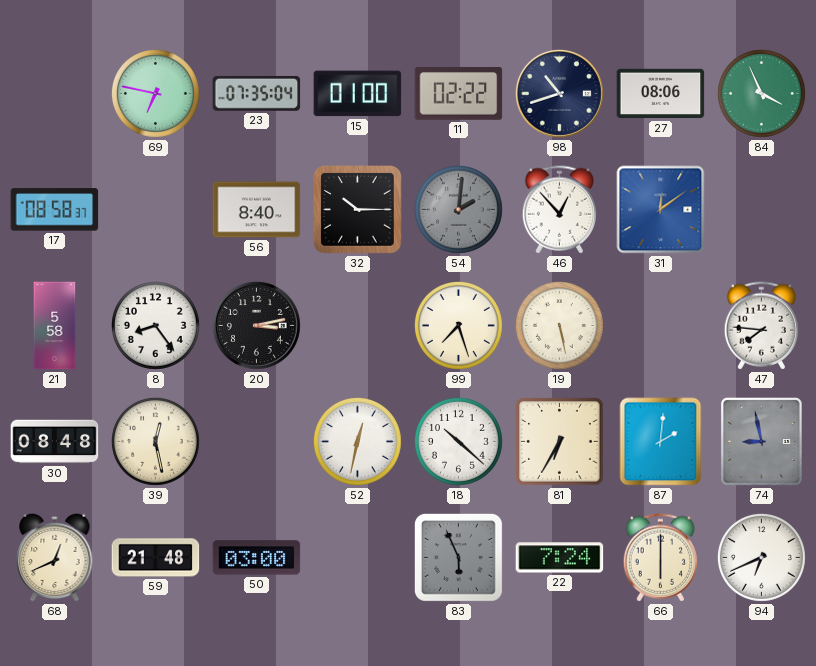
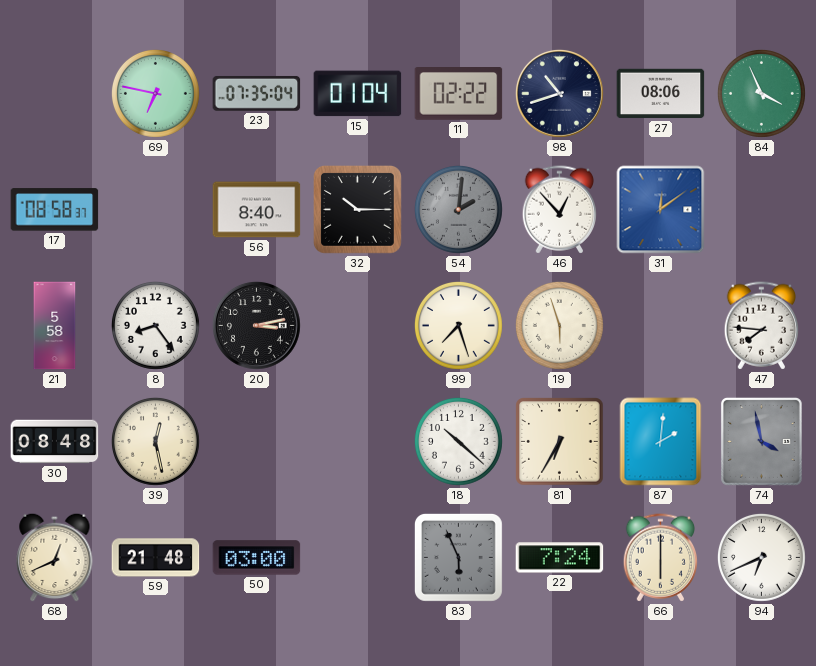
15: 01:00 -> 01:04 (358, 94)
19: 5:28 -> 5:57 (559, 325)
52: 12:32 -> none (357, 441)
74: 8:58 -> 3:58 (761, 441)
